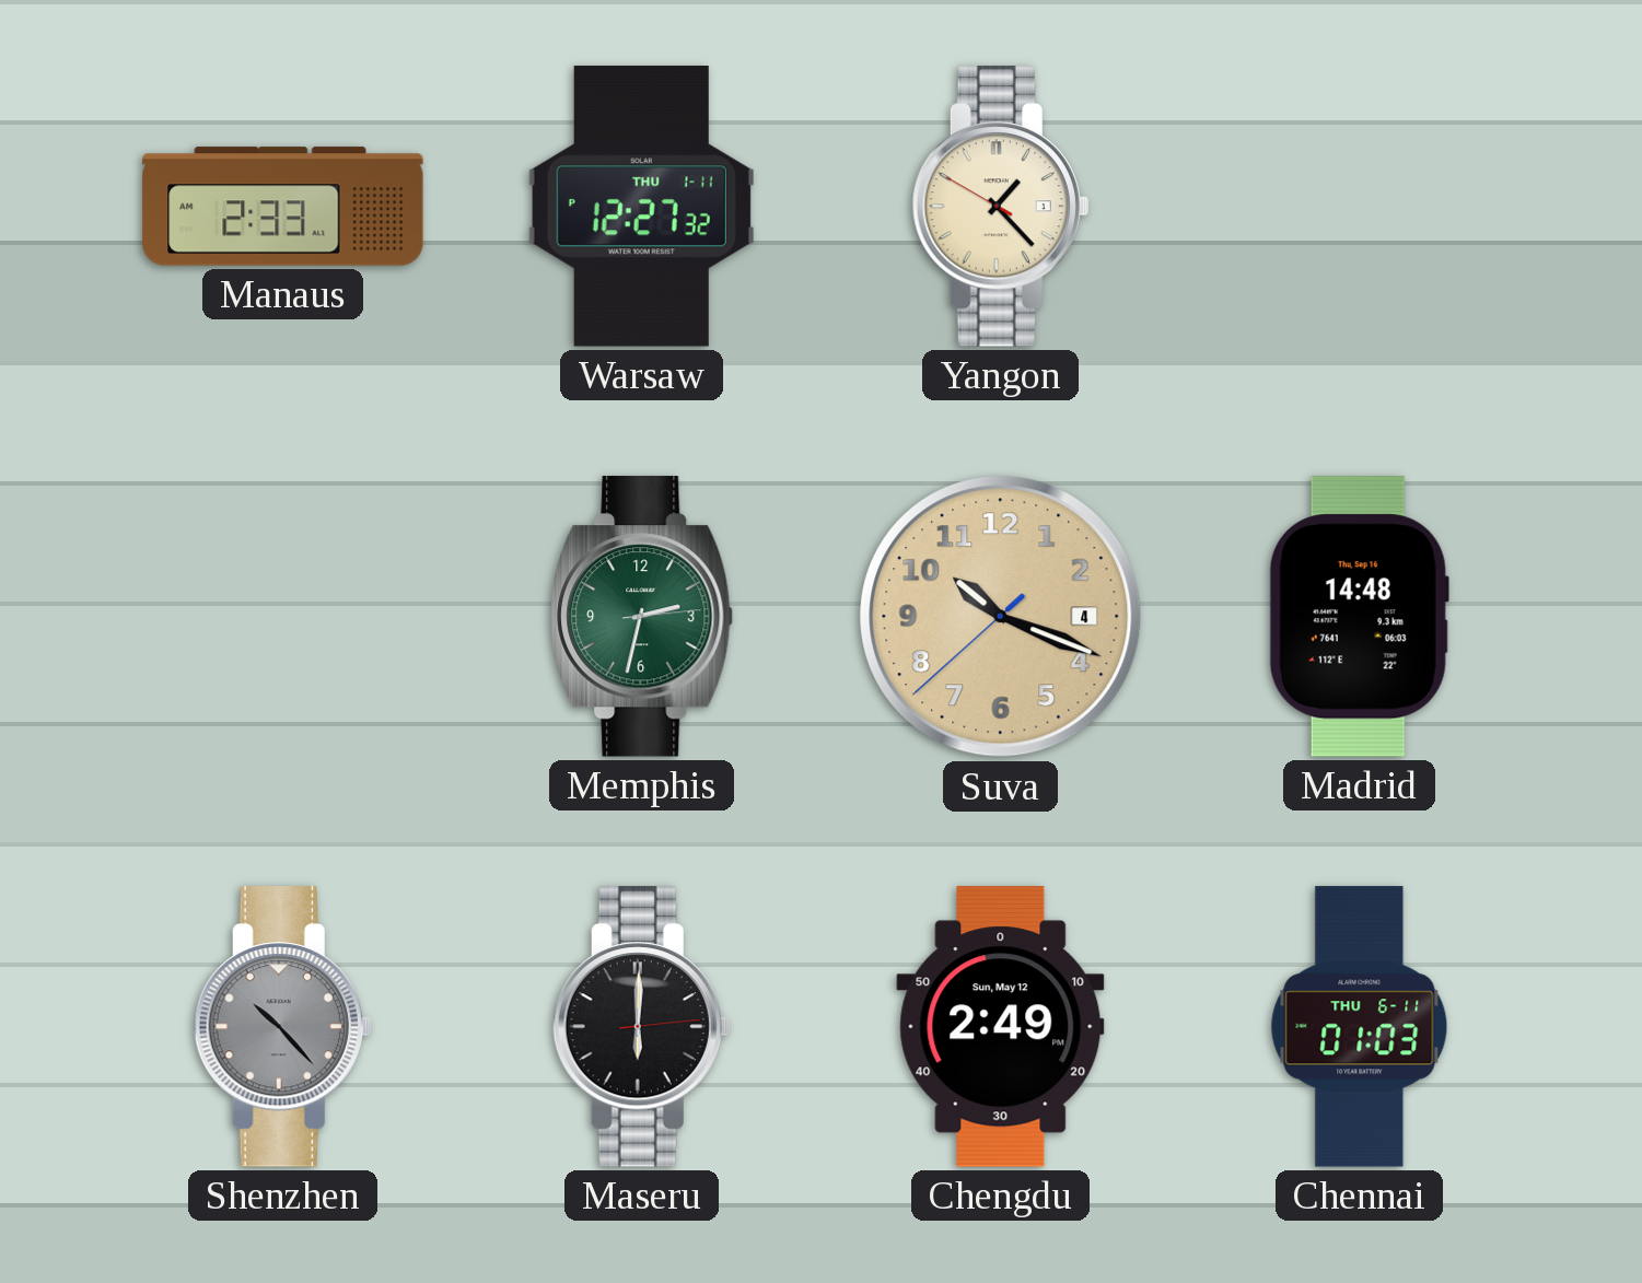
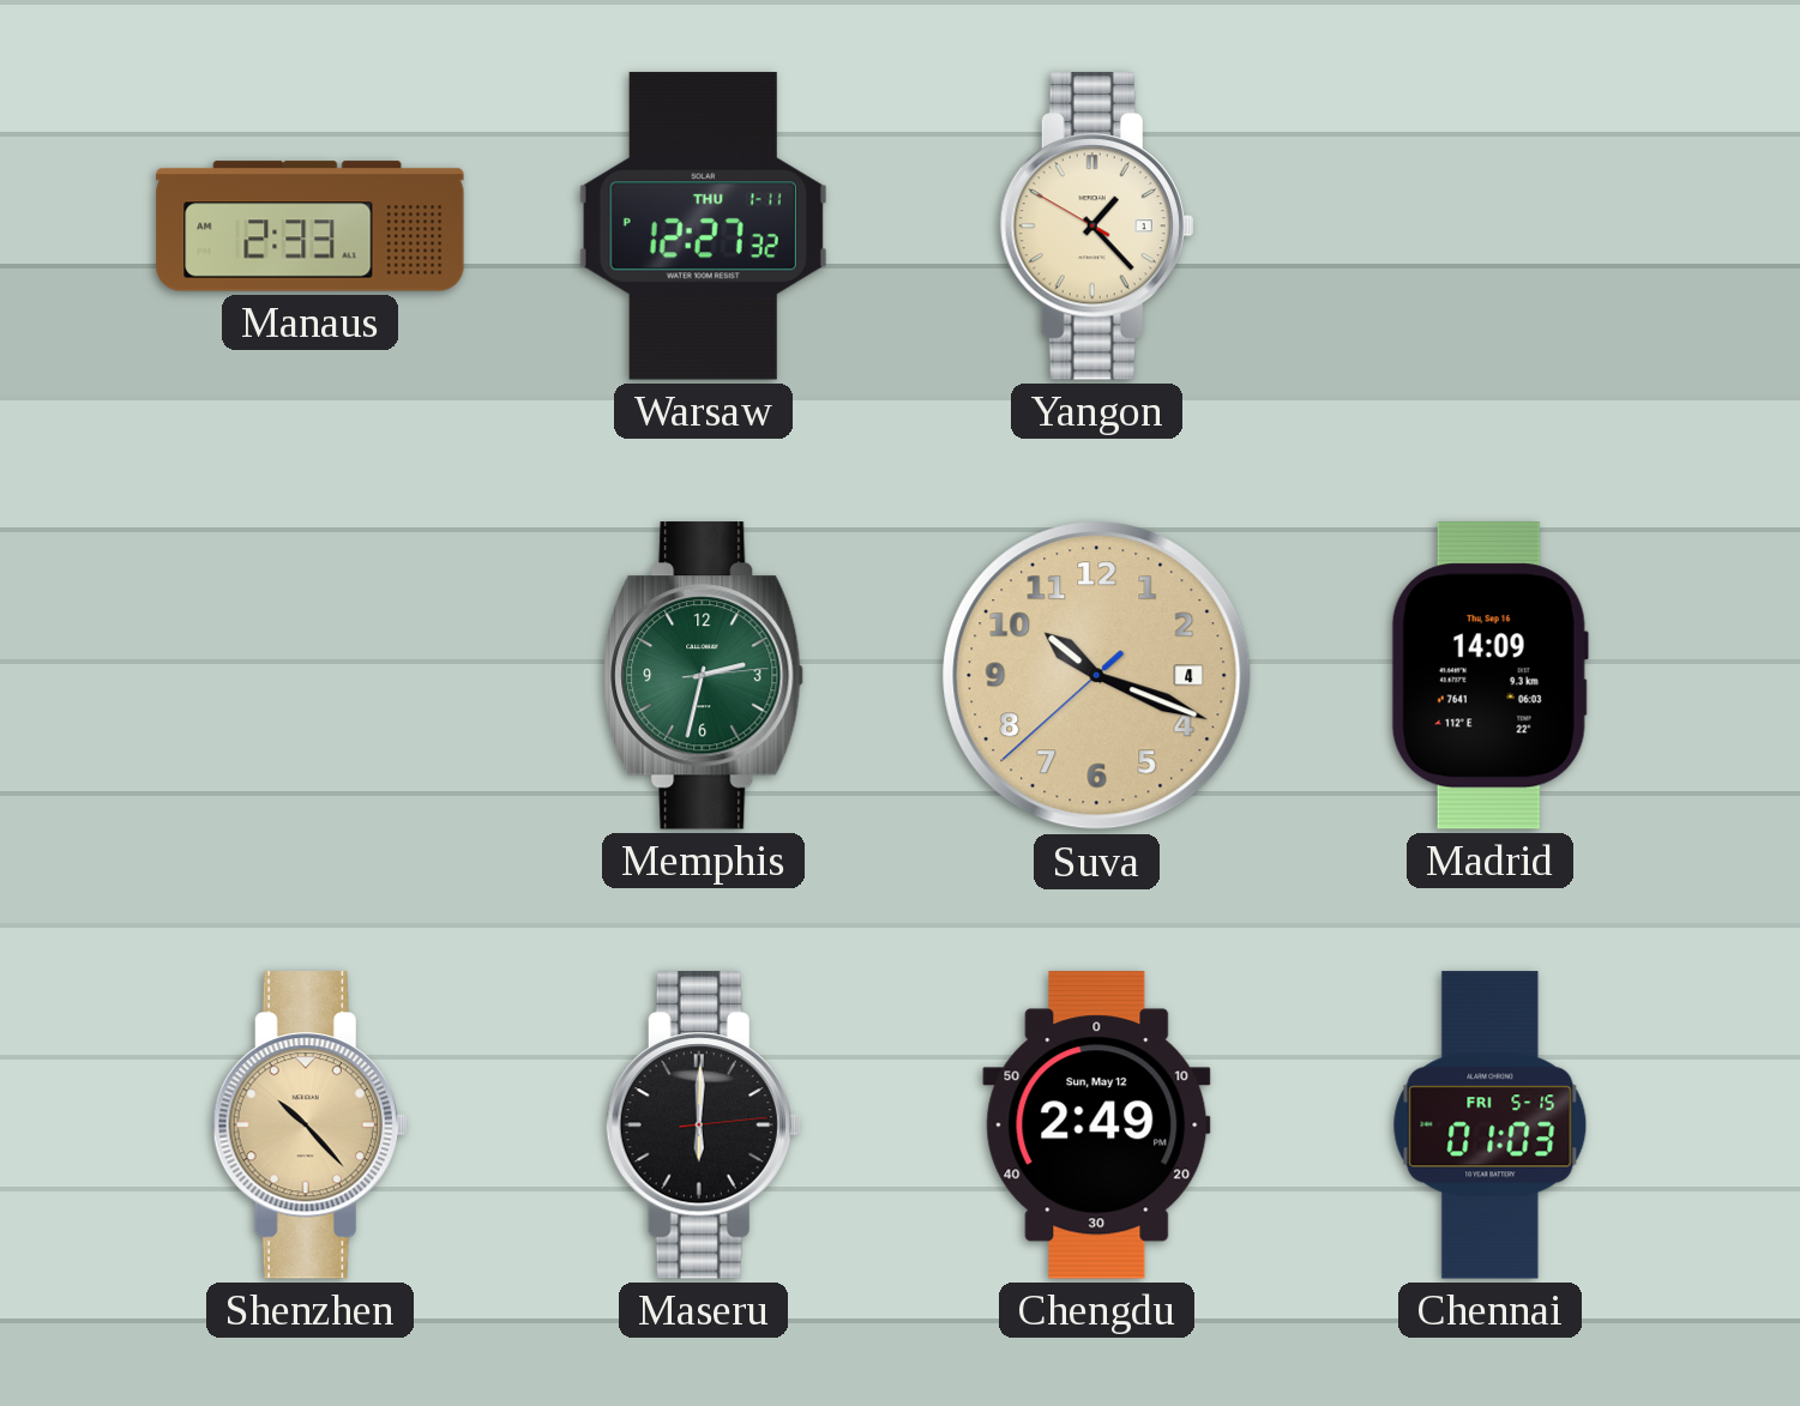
Madrid: 14:48 -> 14:09 (1489, 676)
Shenzhen dial: grey -> champagne (309, 1126)
Chennai date: THU 6-11 -> FRI 5-15 (1491, 1126)
